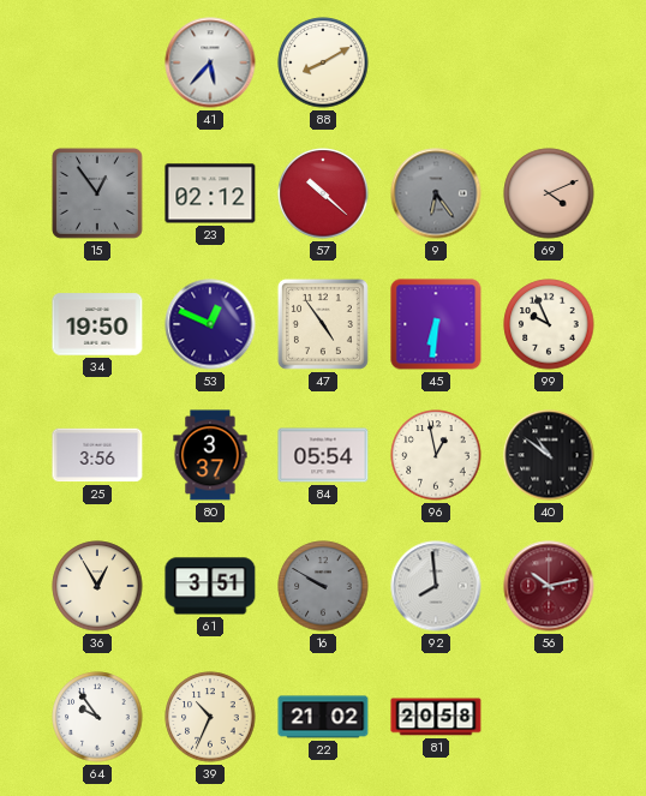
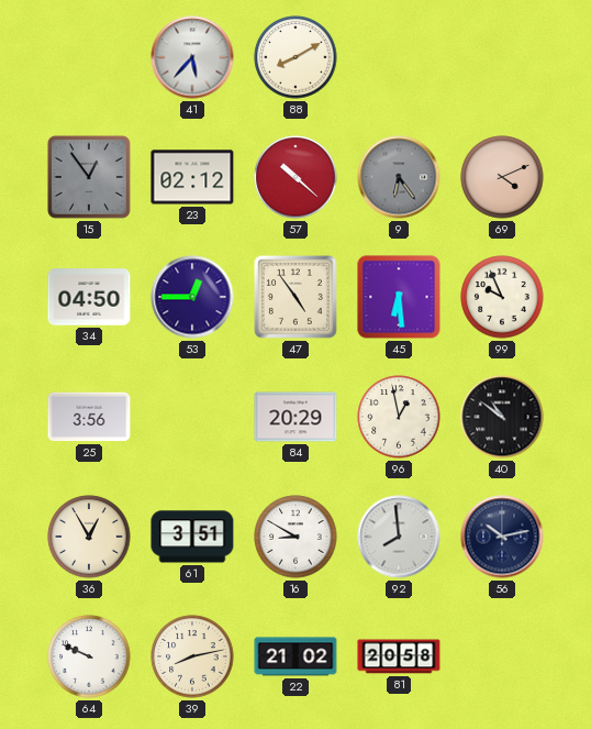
34: 19:50 -> 04:50 (89, 297)
53: 12:49 -> 12:45 (192, 297)
45: 6:31 -> 6:29 (399, 297)
80: 3:37 -> none (210, 455)
84: 05:54 -> 20:29 (295, 417)
16: 9:50 -> 8:50 (295, 537)
16 dial: grey -> white (295, 537)
56 dial: burgundy -> navy (502, 537)
64: 9:54 -> 9:49 (89, 656)
39: 10:34 -> 8:13 (192, 656)
